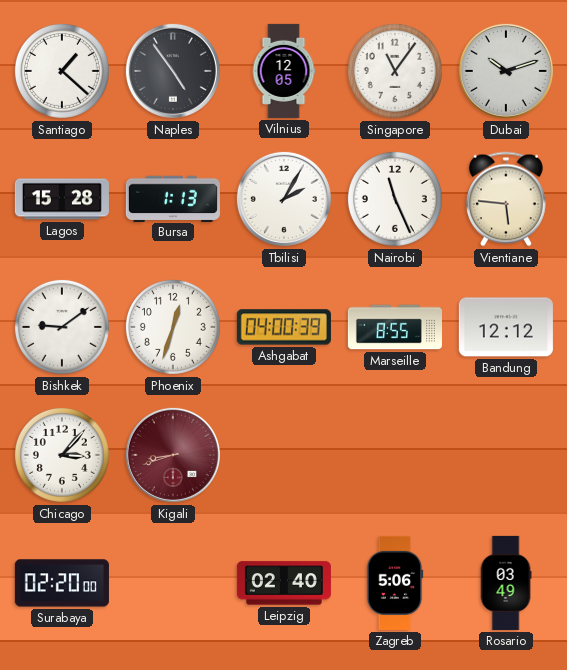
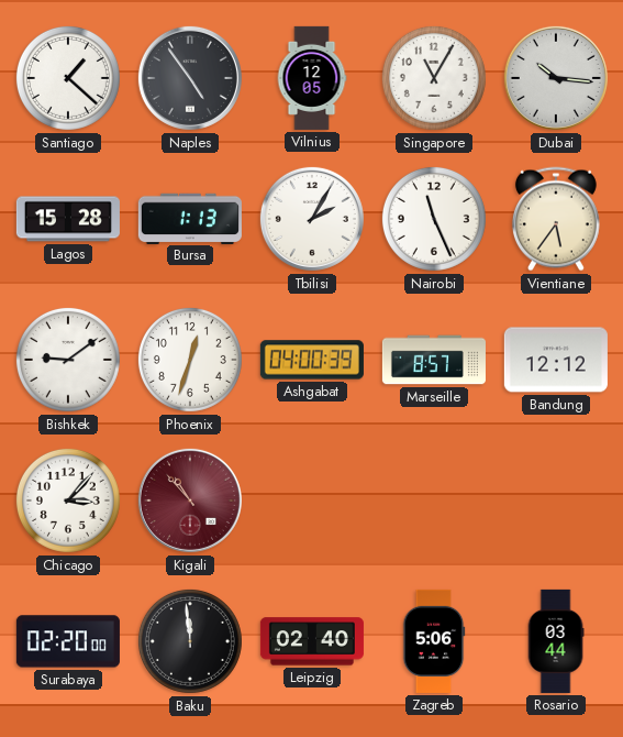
Singapore: 11:06 -> 11:05 (434, 78)
Dubai: 10:12 -> 10:16 (556, 78)
Vientiane: 5:46 -> 5:36 (556, 219)
Marseille: 8:55 -> 8:57 (434, 360)
Kigali: 8:42 -> 10:53 (190, 501)
Baku: none -> 11:59 (190, 641)
Rosario: 03:49 -> 03:44 (556, 641)
